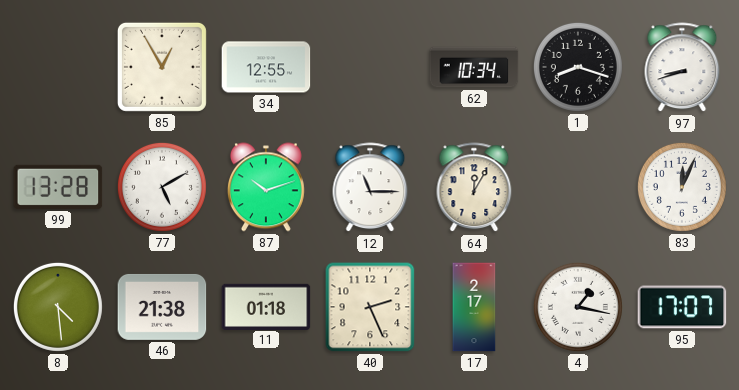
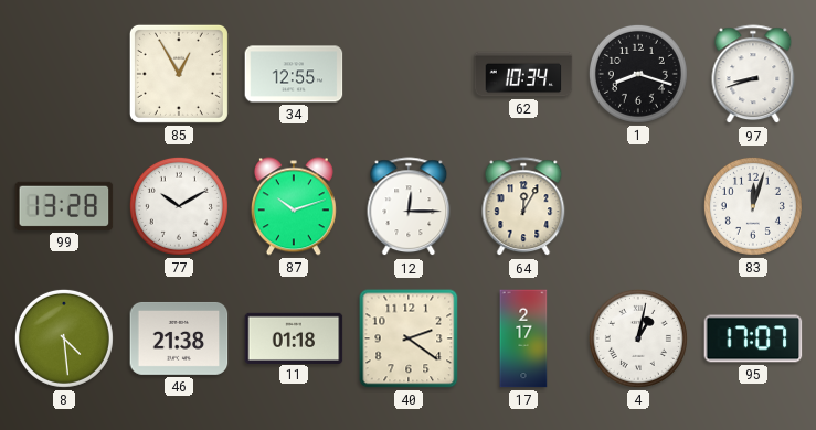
77: 5:10 -> 10:10 (179, 206)
12: 11:15 -> 12:15 (409, 207)
83: 12:04 -> 12:03 (753, 206)
40: 2:26 -> 2:21 (409, 338)
4: 1:17 -> 1:02 (638, 338)
